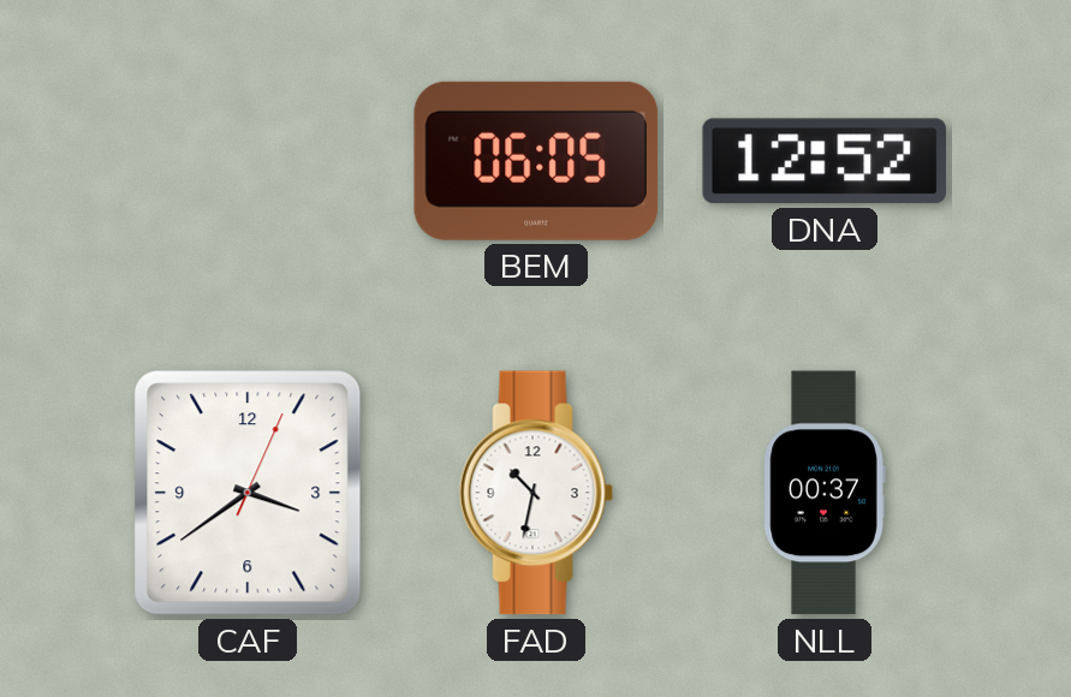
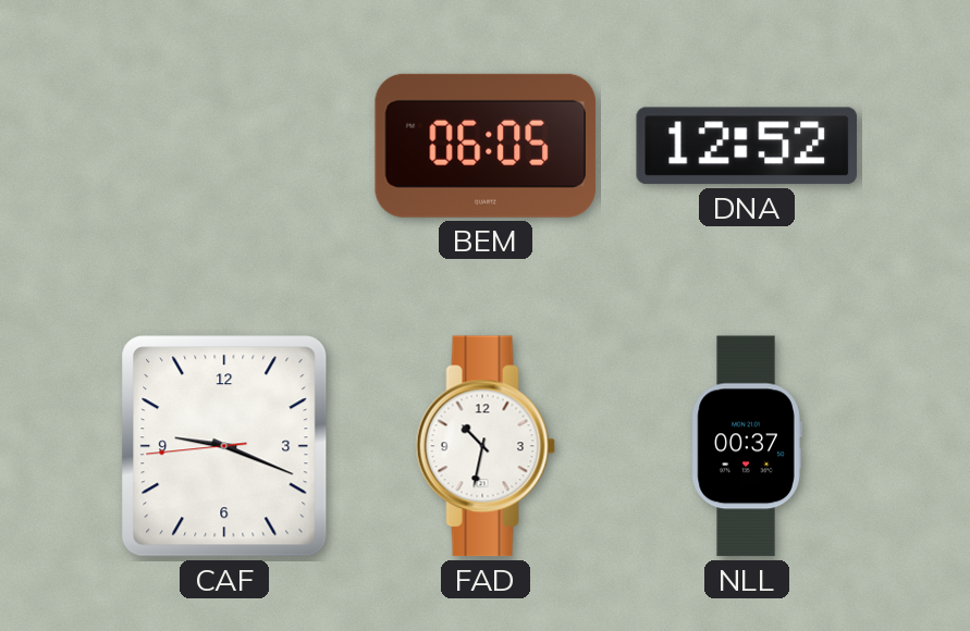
CAF: 3:39 -> 9:18 (224, 446)
